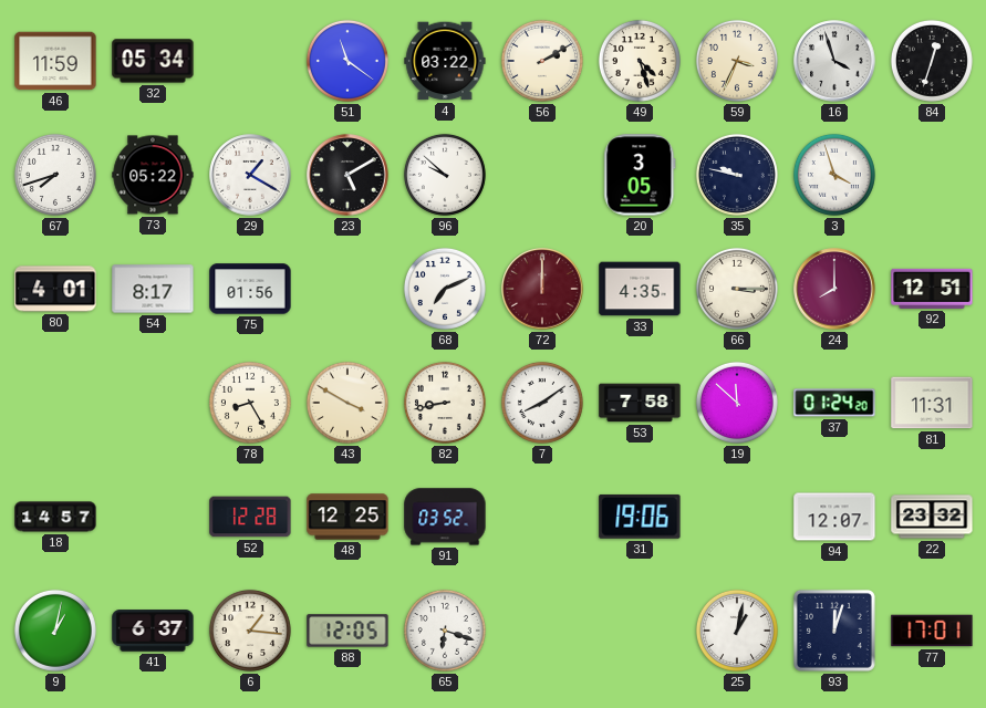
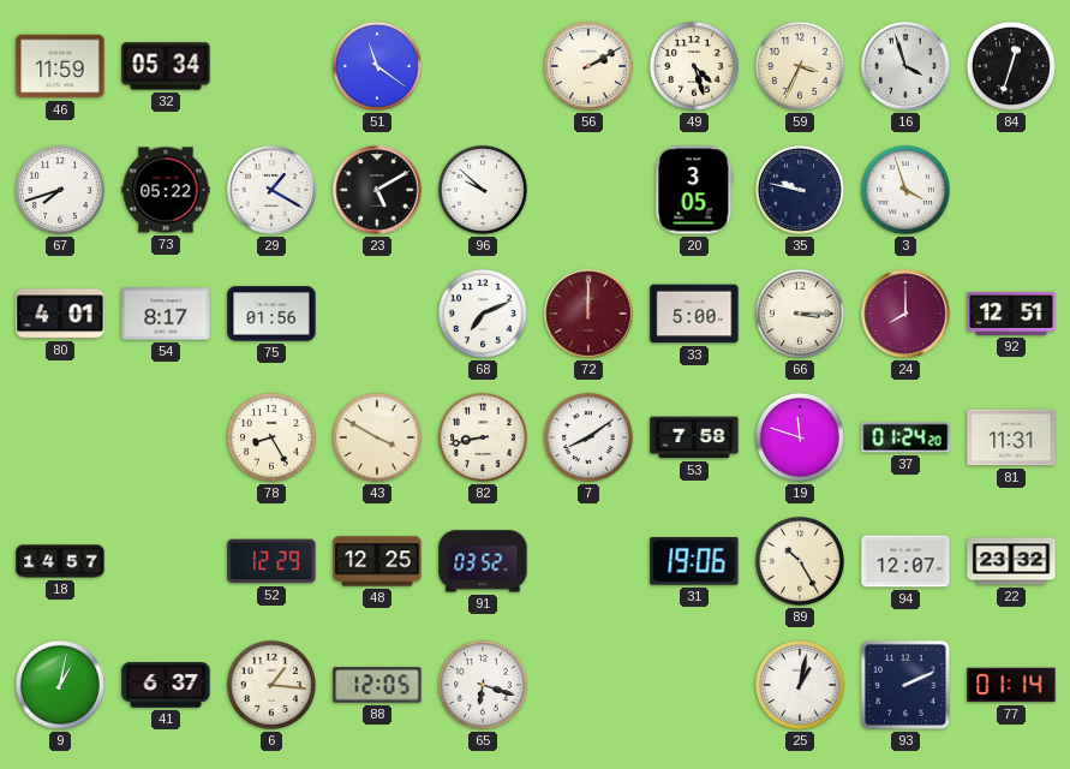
4: 03:22 -> none (445, 61)
33: 4:35 -> 5:00 (694, 314)
19: 11:52 -> 11:48 (800, 437)
52: 12:28 -> 12:29 (271, 561)
89: none -> 10:25 (800, 561)
93: 12:03 -> 2:11 (905, 685)
77: 17:01 -> 01:14 (1011, 685)
